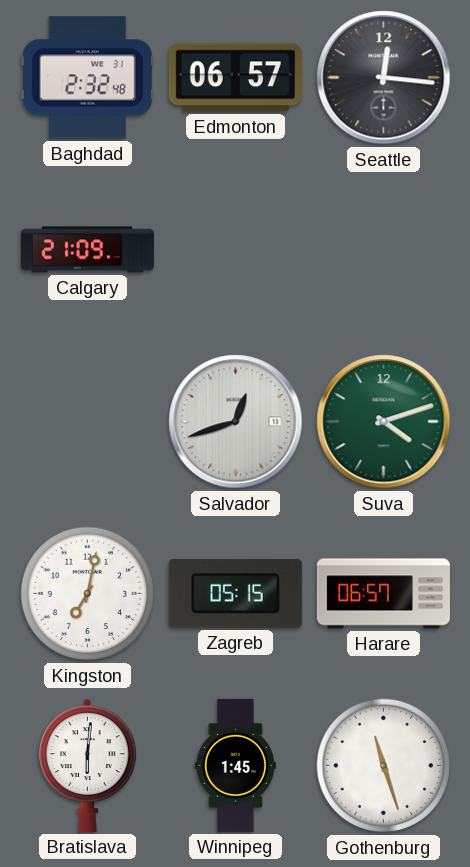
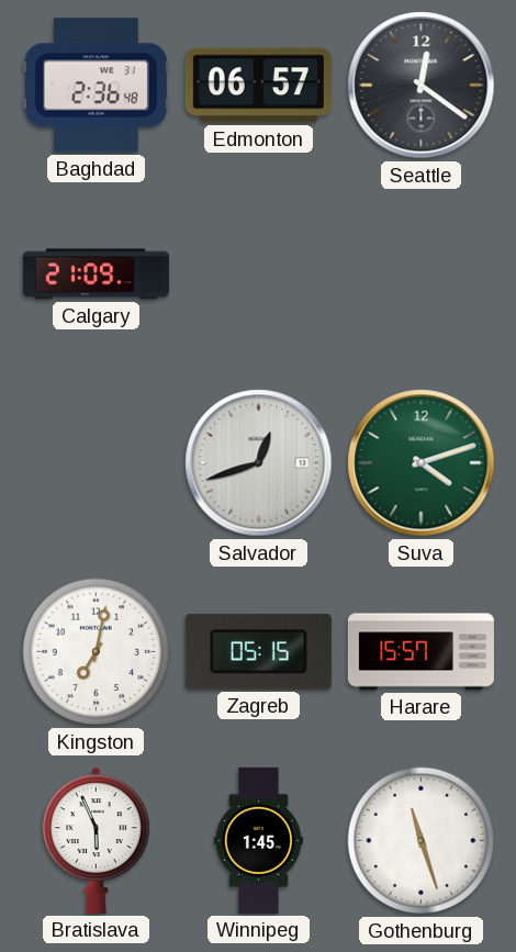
Baghdad: 2:32 -> 2:36 (96, 86)
Seattle: 12:16 -> 12:21 (422, 86)
Harare: 06:57 -> 15:57 (420, 652)
Bratislava: 6:01 -> 5:56 (97, 840)
